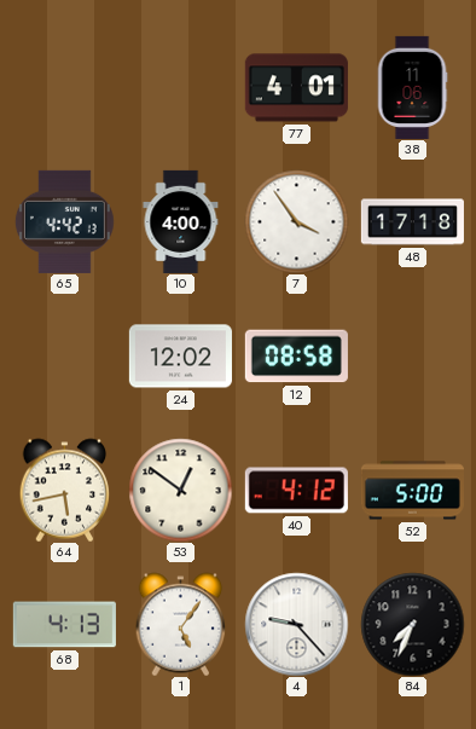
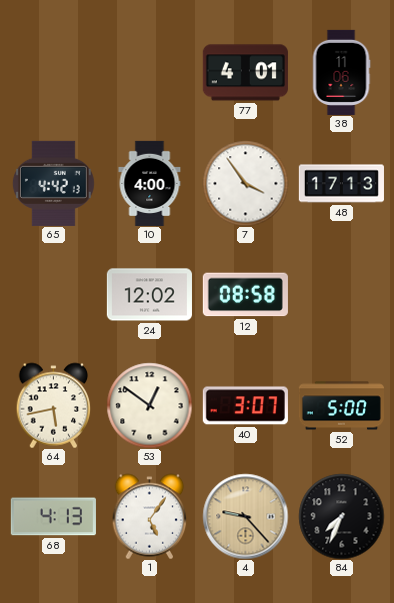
48: 17:18 -> 17:13 (341, 184)
40: 4:12 -> 3:07 (245, 406)
4 dial: white -> champagne (245, 516)
